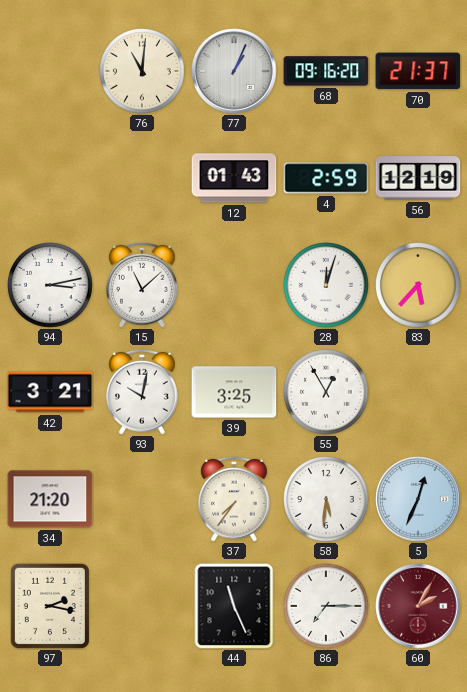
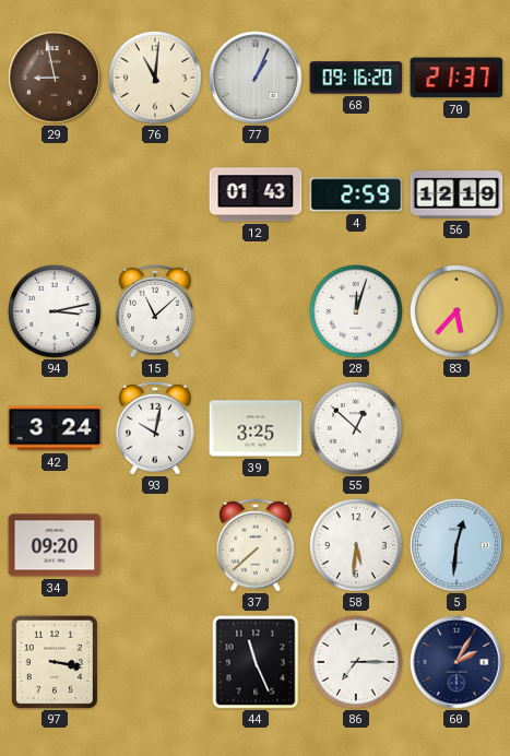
29: none -> 8:58 (55, 78)
42: 3:21 -> 3:24 (55, 428)
55: 12:55 -> 12:52 (357, 429)
34: 21:20 -> 09:20 (55, 545)
37: 7:36 -> 7:38 (257, 545)
5: 12:34 -> 12:31 (456, 545)
97: 2:17 -> 3:17 (55, 662)
60 dial: burgundy -> navy (456, 662)
